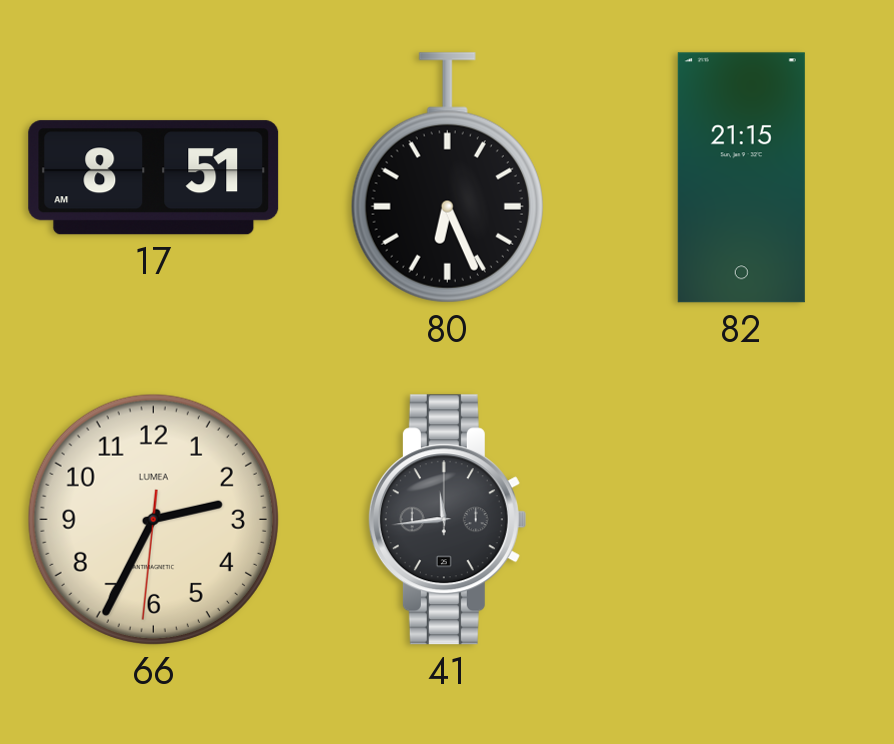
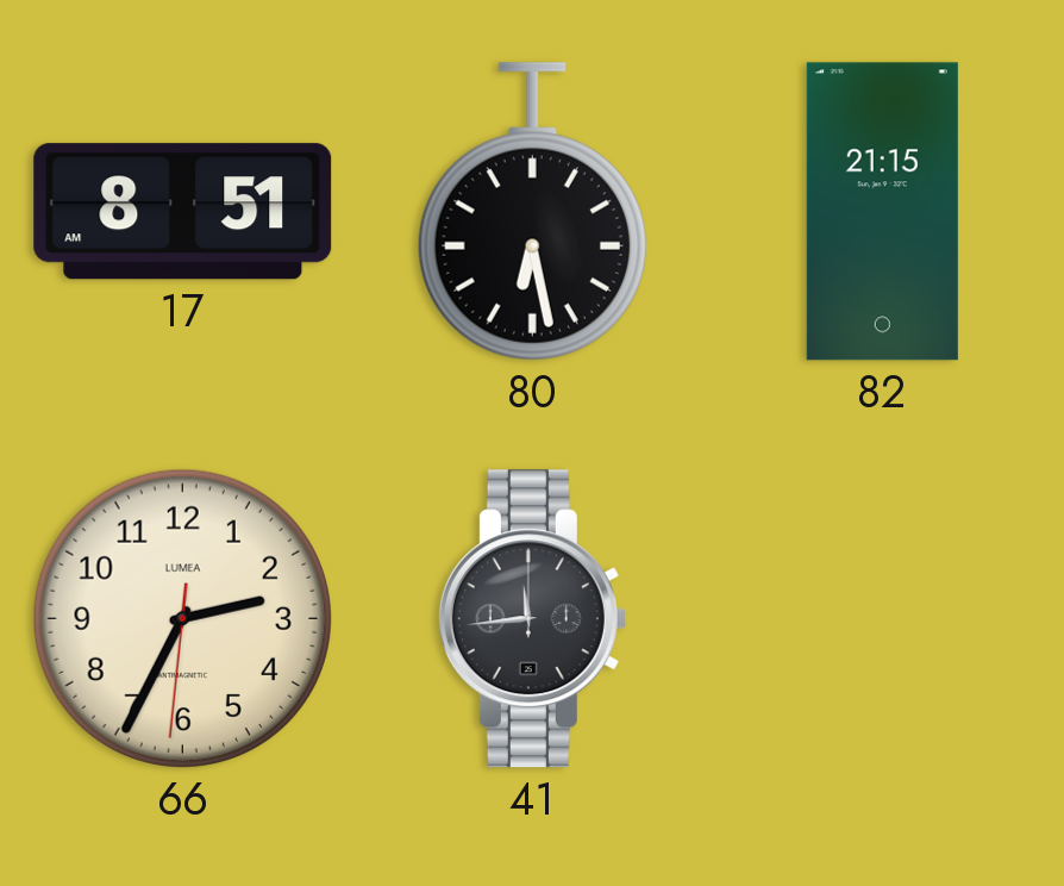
80: 6:26 -> 6:28 (532, 212)
